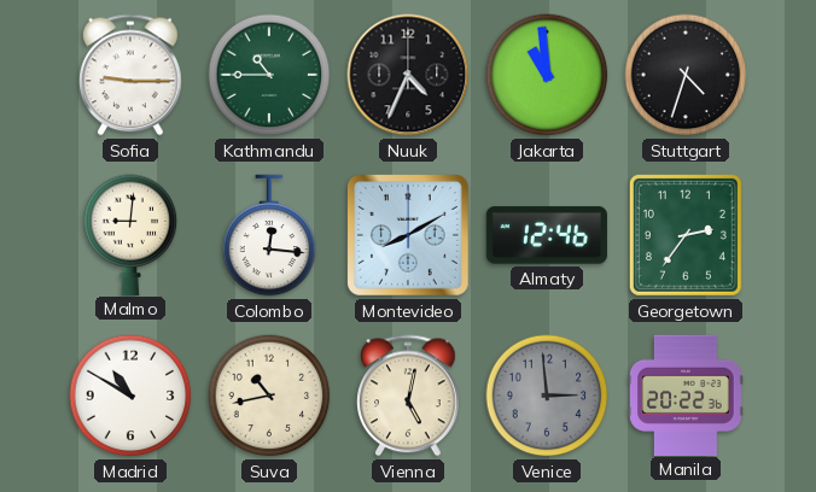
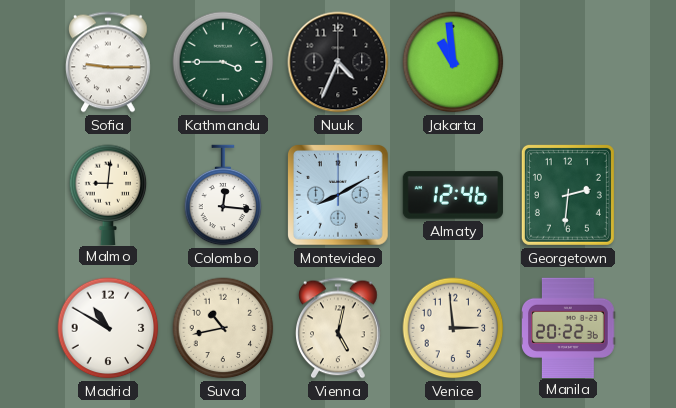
Kathmandu: 10:45 -> 3:45 (223, 62)
Stuttgart: 4:33 -> none (686, 75)
Georgetown: 2:36 -> 2:31 (568, 195)
Venice dial: grey -> cream (453, 328)
